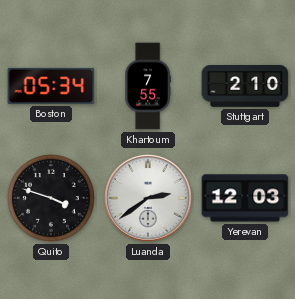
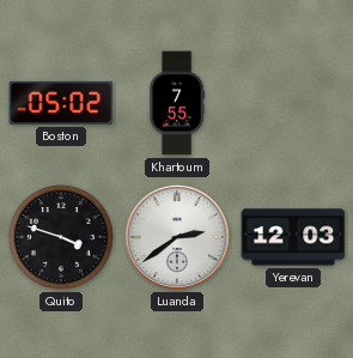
Boston: 05:34 -> 05:02 (61, 103)
Stuttgart: 2:10 -> none (245, 86)
